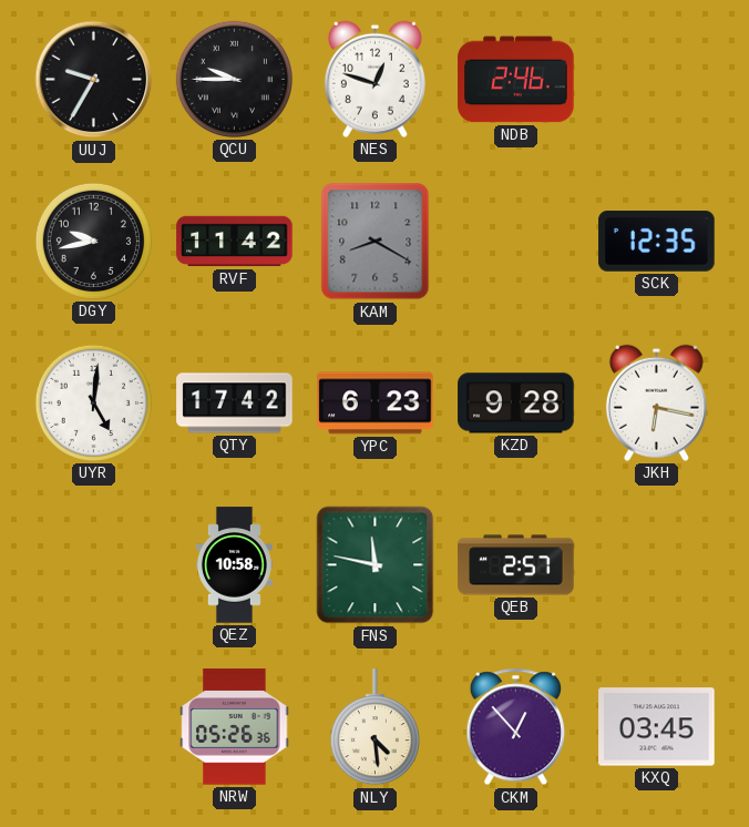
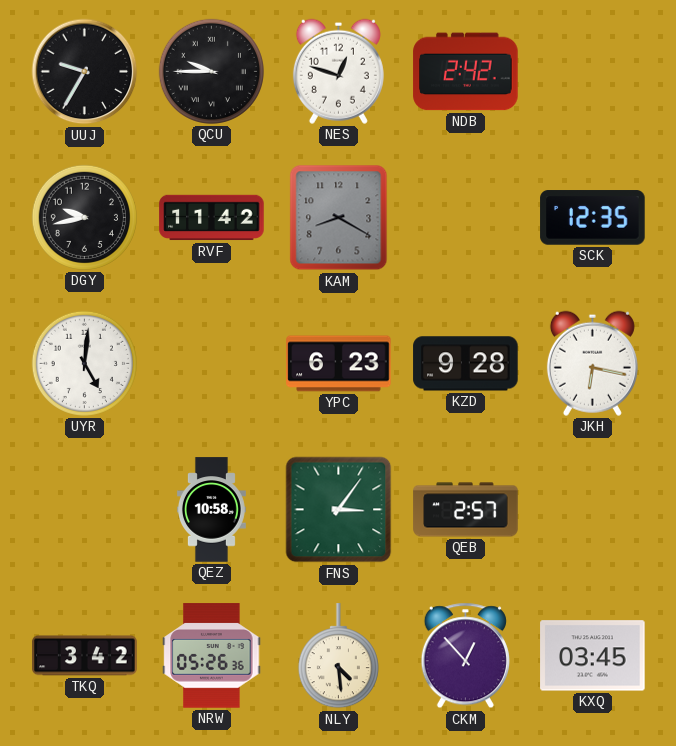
NDB: 2:46 -> 2:42 (466, 72)
QTY: 17:42 -> none (235, 404)
FNS: 11:47 -> 3:06 (339, 510)
TKQ: none -> 3:42 (85, 656)
